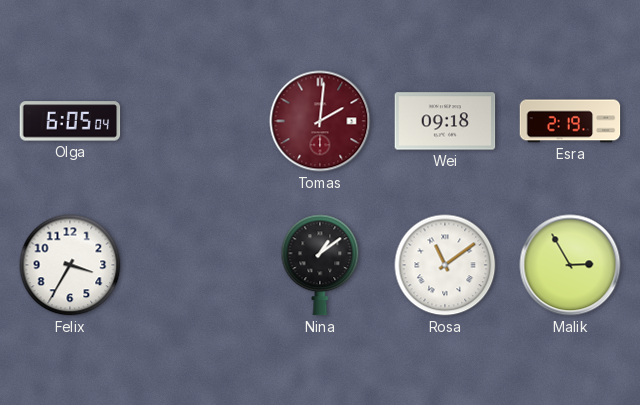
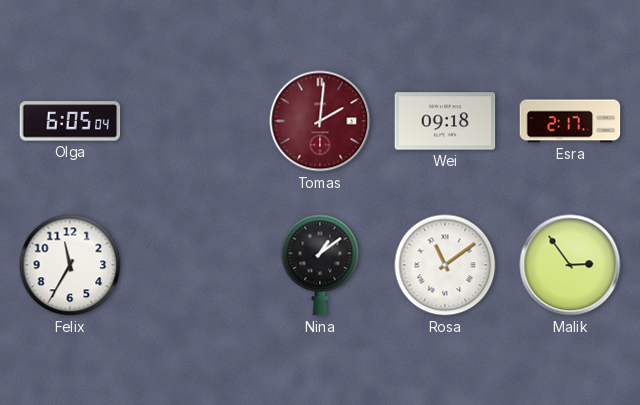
Esra: 2:19 -> 2:17 (570, 121)
Felix: 3:35 -> 11:35 (70, 265)
Malik: 2:55 -> 2:54 (570, 265)
